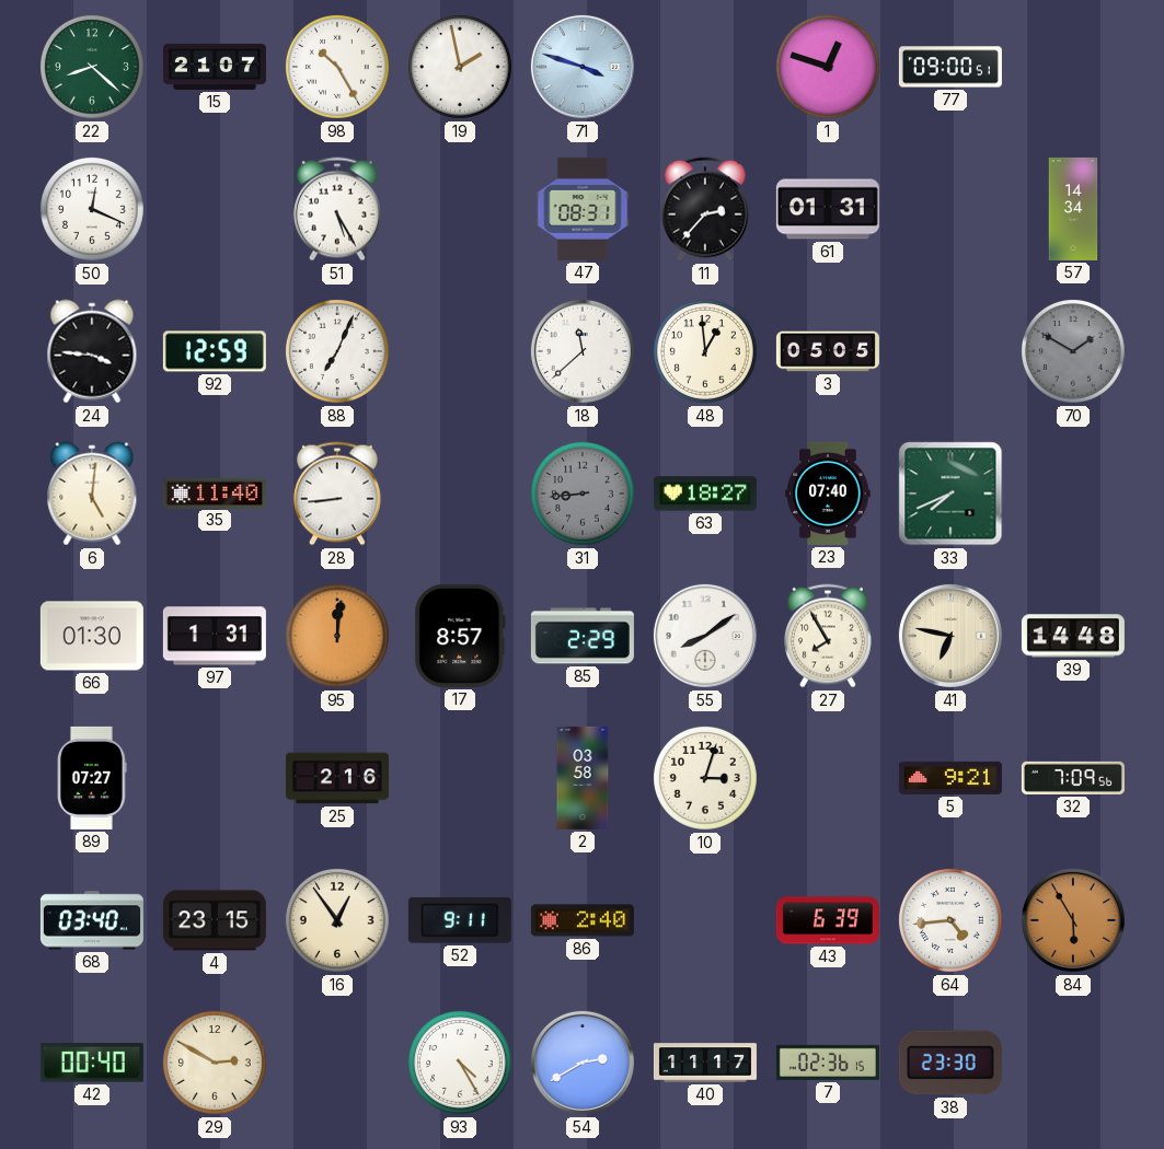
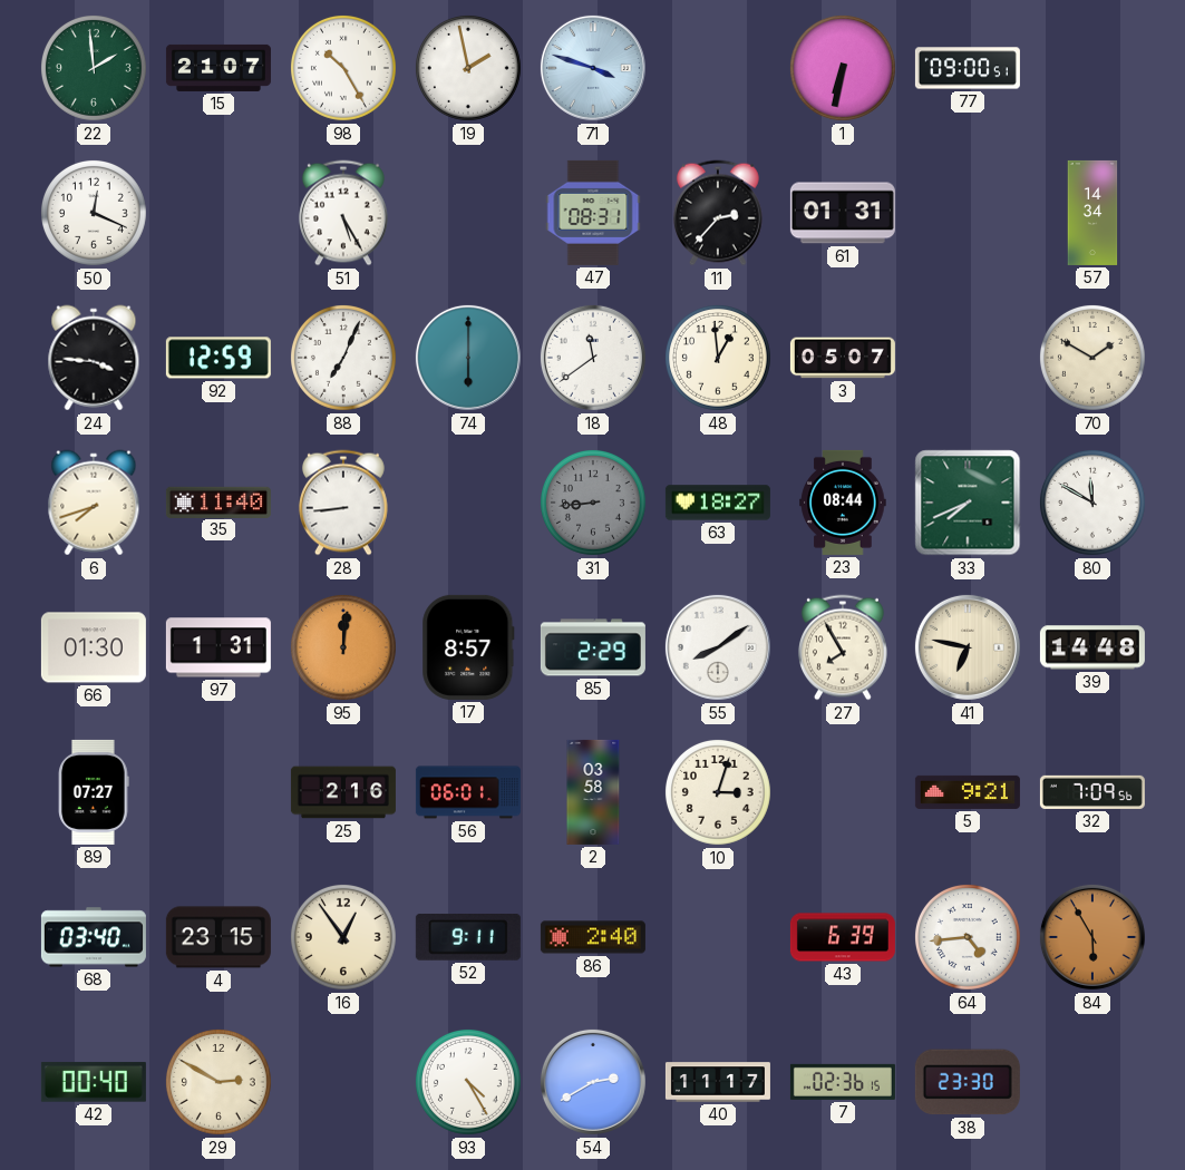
22: 8:22 -> 1:59 (94, 68)
1: 12:48 -> 6:32 (843, 68)
74: none -> 6:00 (468, 358)
18: 11:38 -> 11:39 (593, 358)
3: 05:05 -> 05:07 (843, 358)
70 dial: grey -> cream (1092, 358)
6: 5:01 -> 7:42 (94, 503)
23: 07:40 -> 08:44 (843, 503)
80: none -> 11:50 (1092, 503)
56: none -> 06:01 (468, 792)
